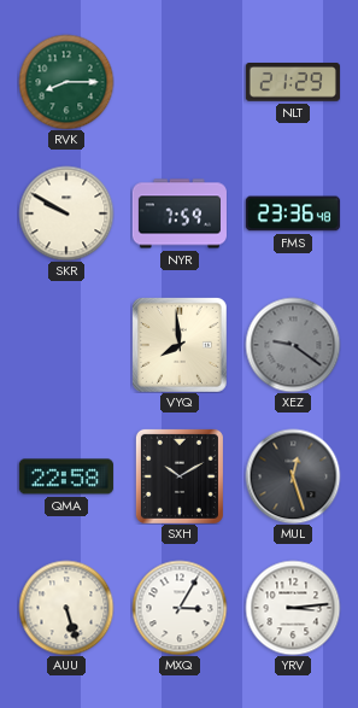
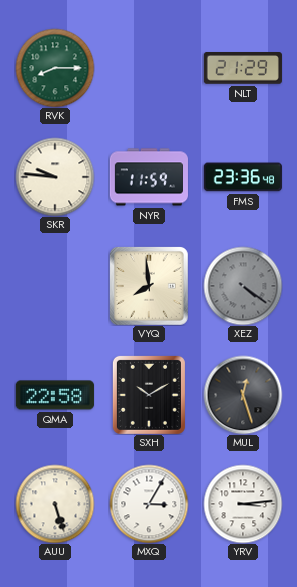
SKR: 9:50 -> 9:46 (55, 177)
NYR: 7:59 -> 11:59 (149, 177)
XEZ: 9:21 -> 4:21 (243, 286)
